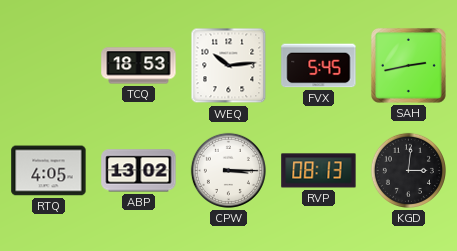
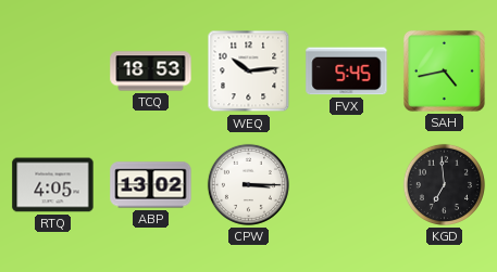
SAH: 2:43 -> 4:43 (444, 70)
RVP: 08:13 -> none (319, 171)
KGD: 3:01 -> 6:59 (444, 184)
